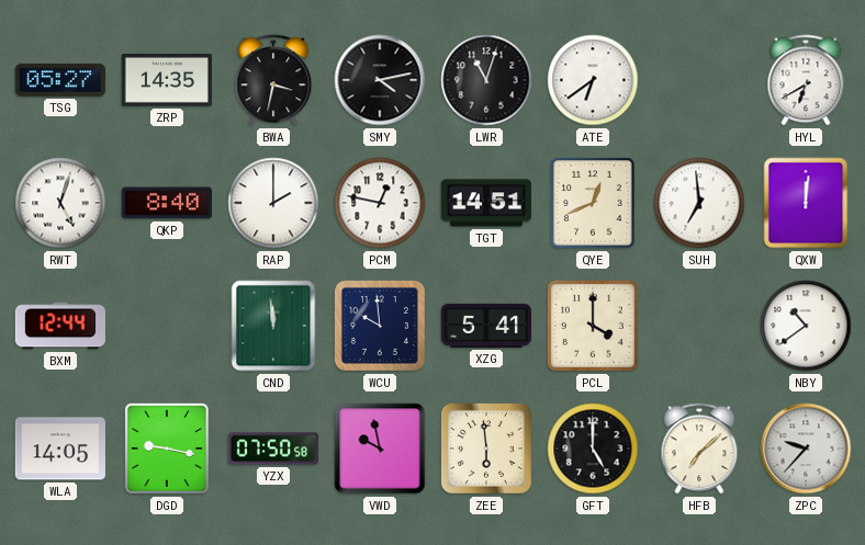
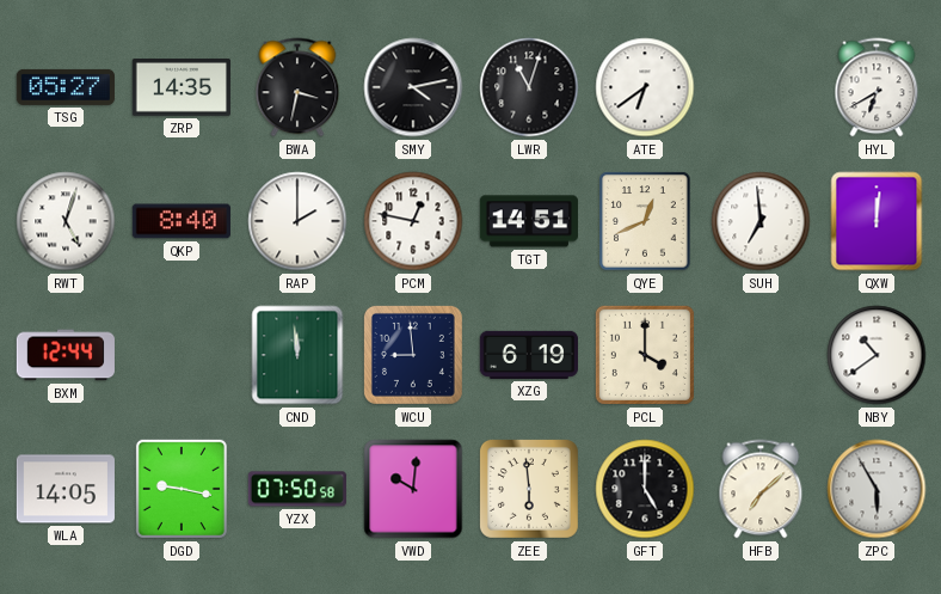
WCU: 9:59 -> 8:59 (413, 355)
XZG: 5:41 -> 6:19 (529, 355)
VWD: 9:58 -> 10:01 (413, 489)
ZPC: 9:37 -> 5:55 (877, 489)
